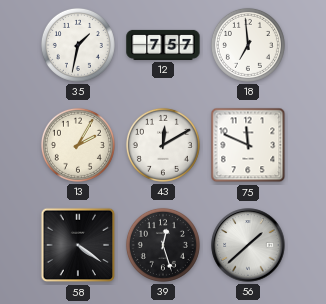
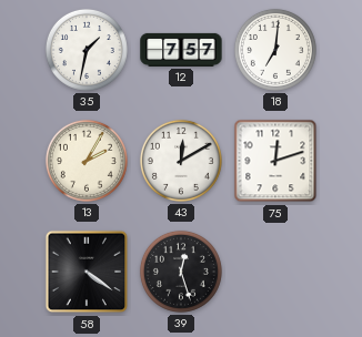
18: 6:59 -> 7:01 (275, 50)
75: 11:49 -> 12:12 (275, 161)
56: 1:38 -> none (248, 245)
